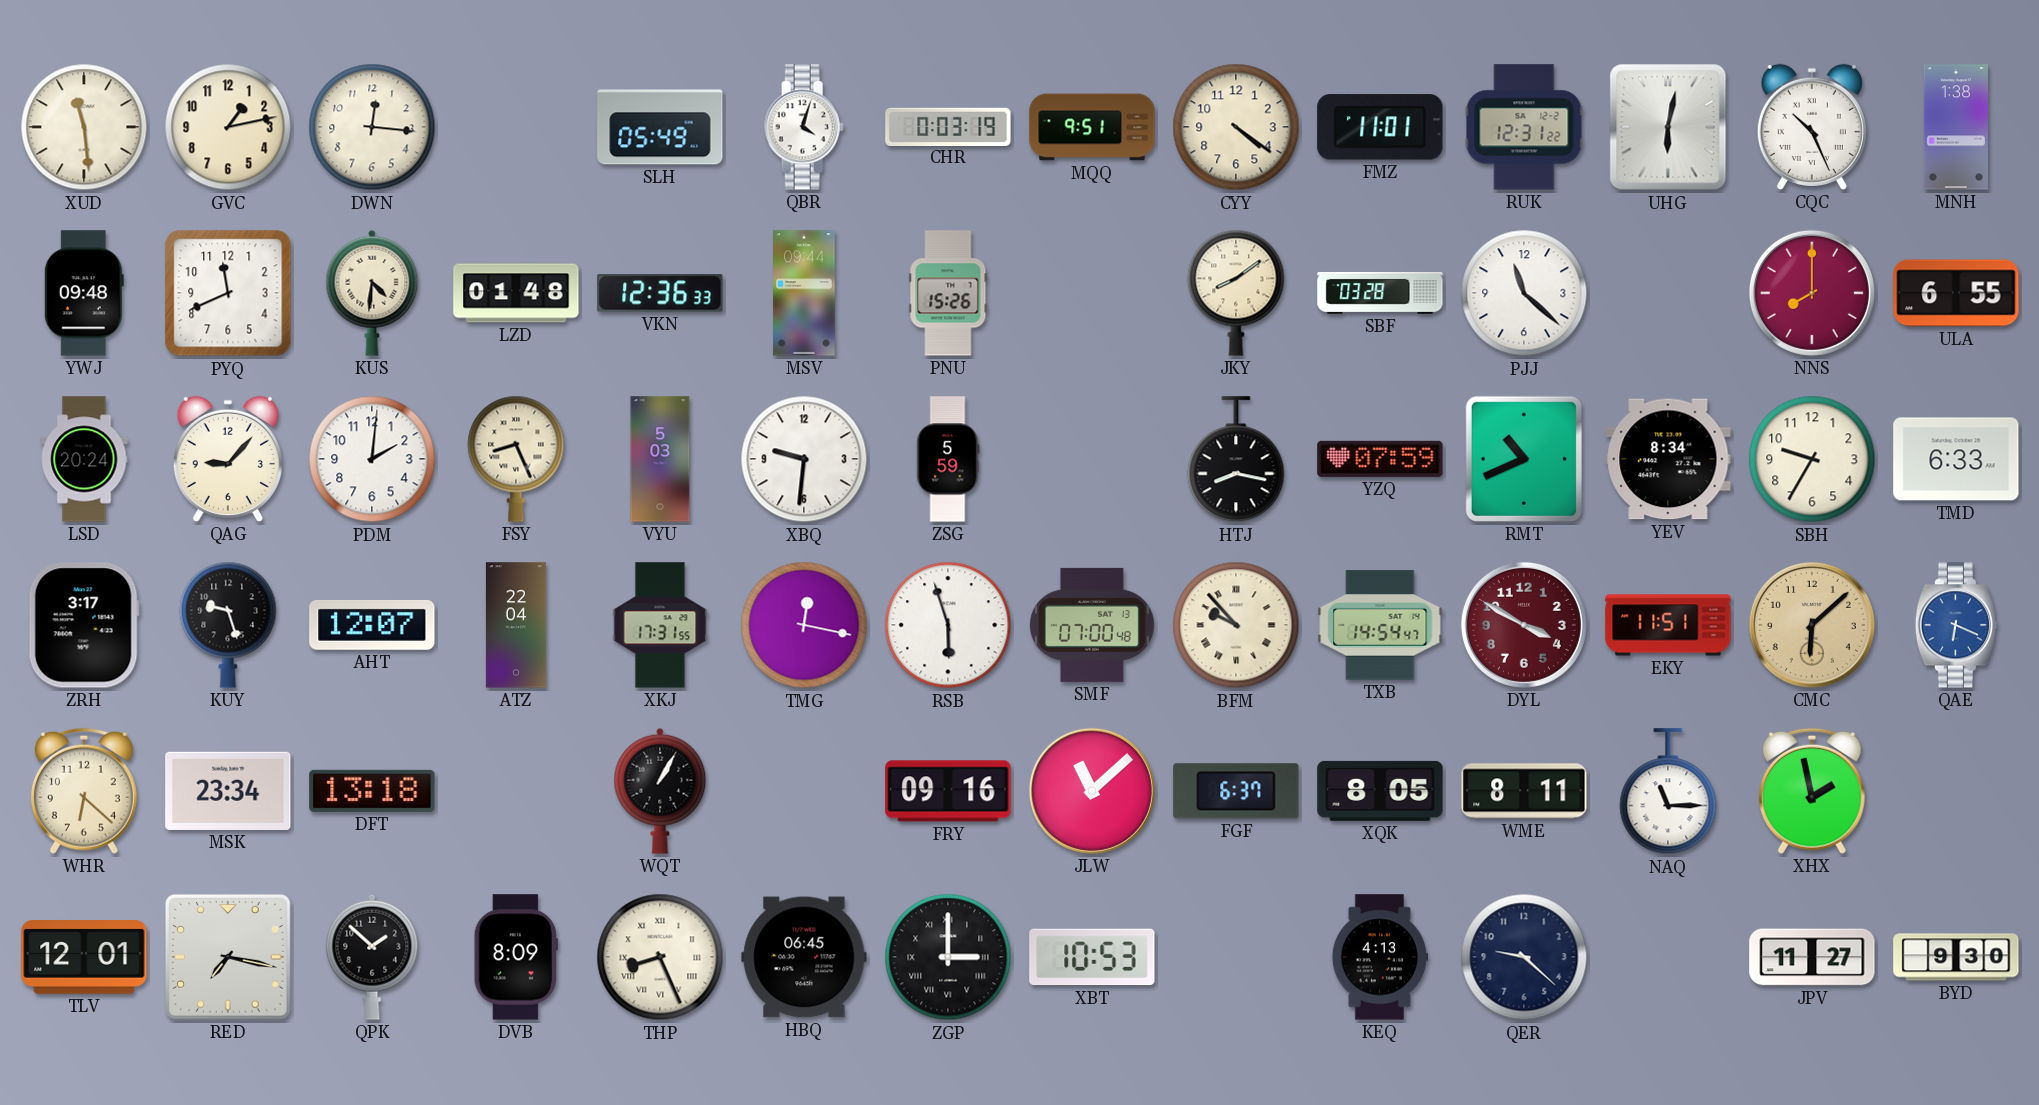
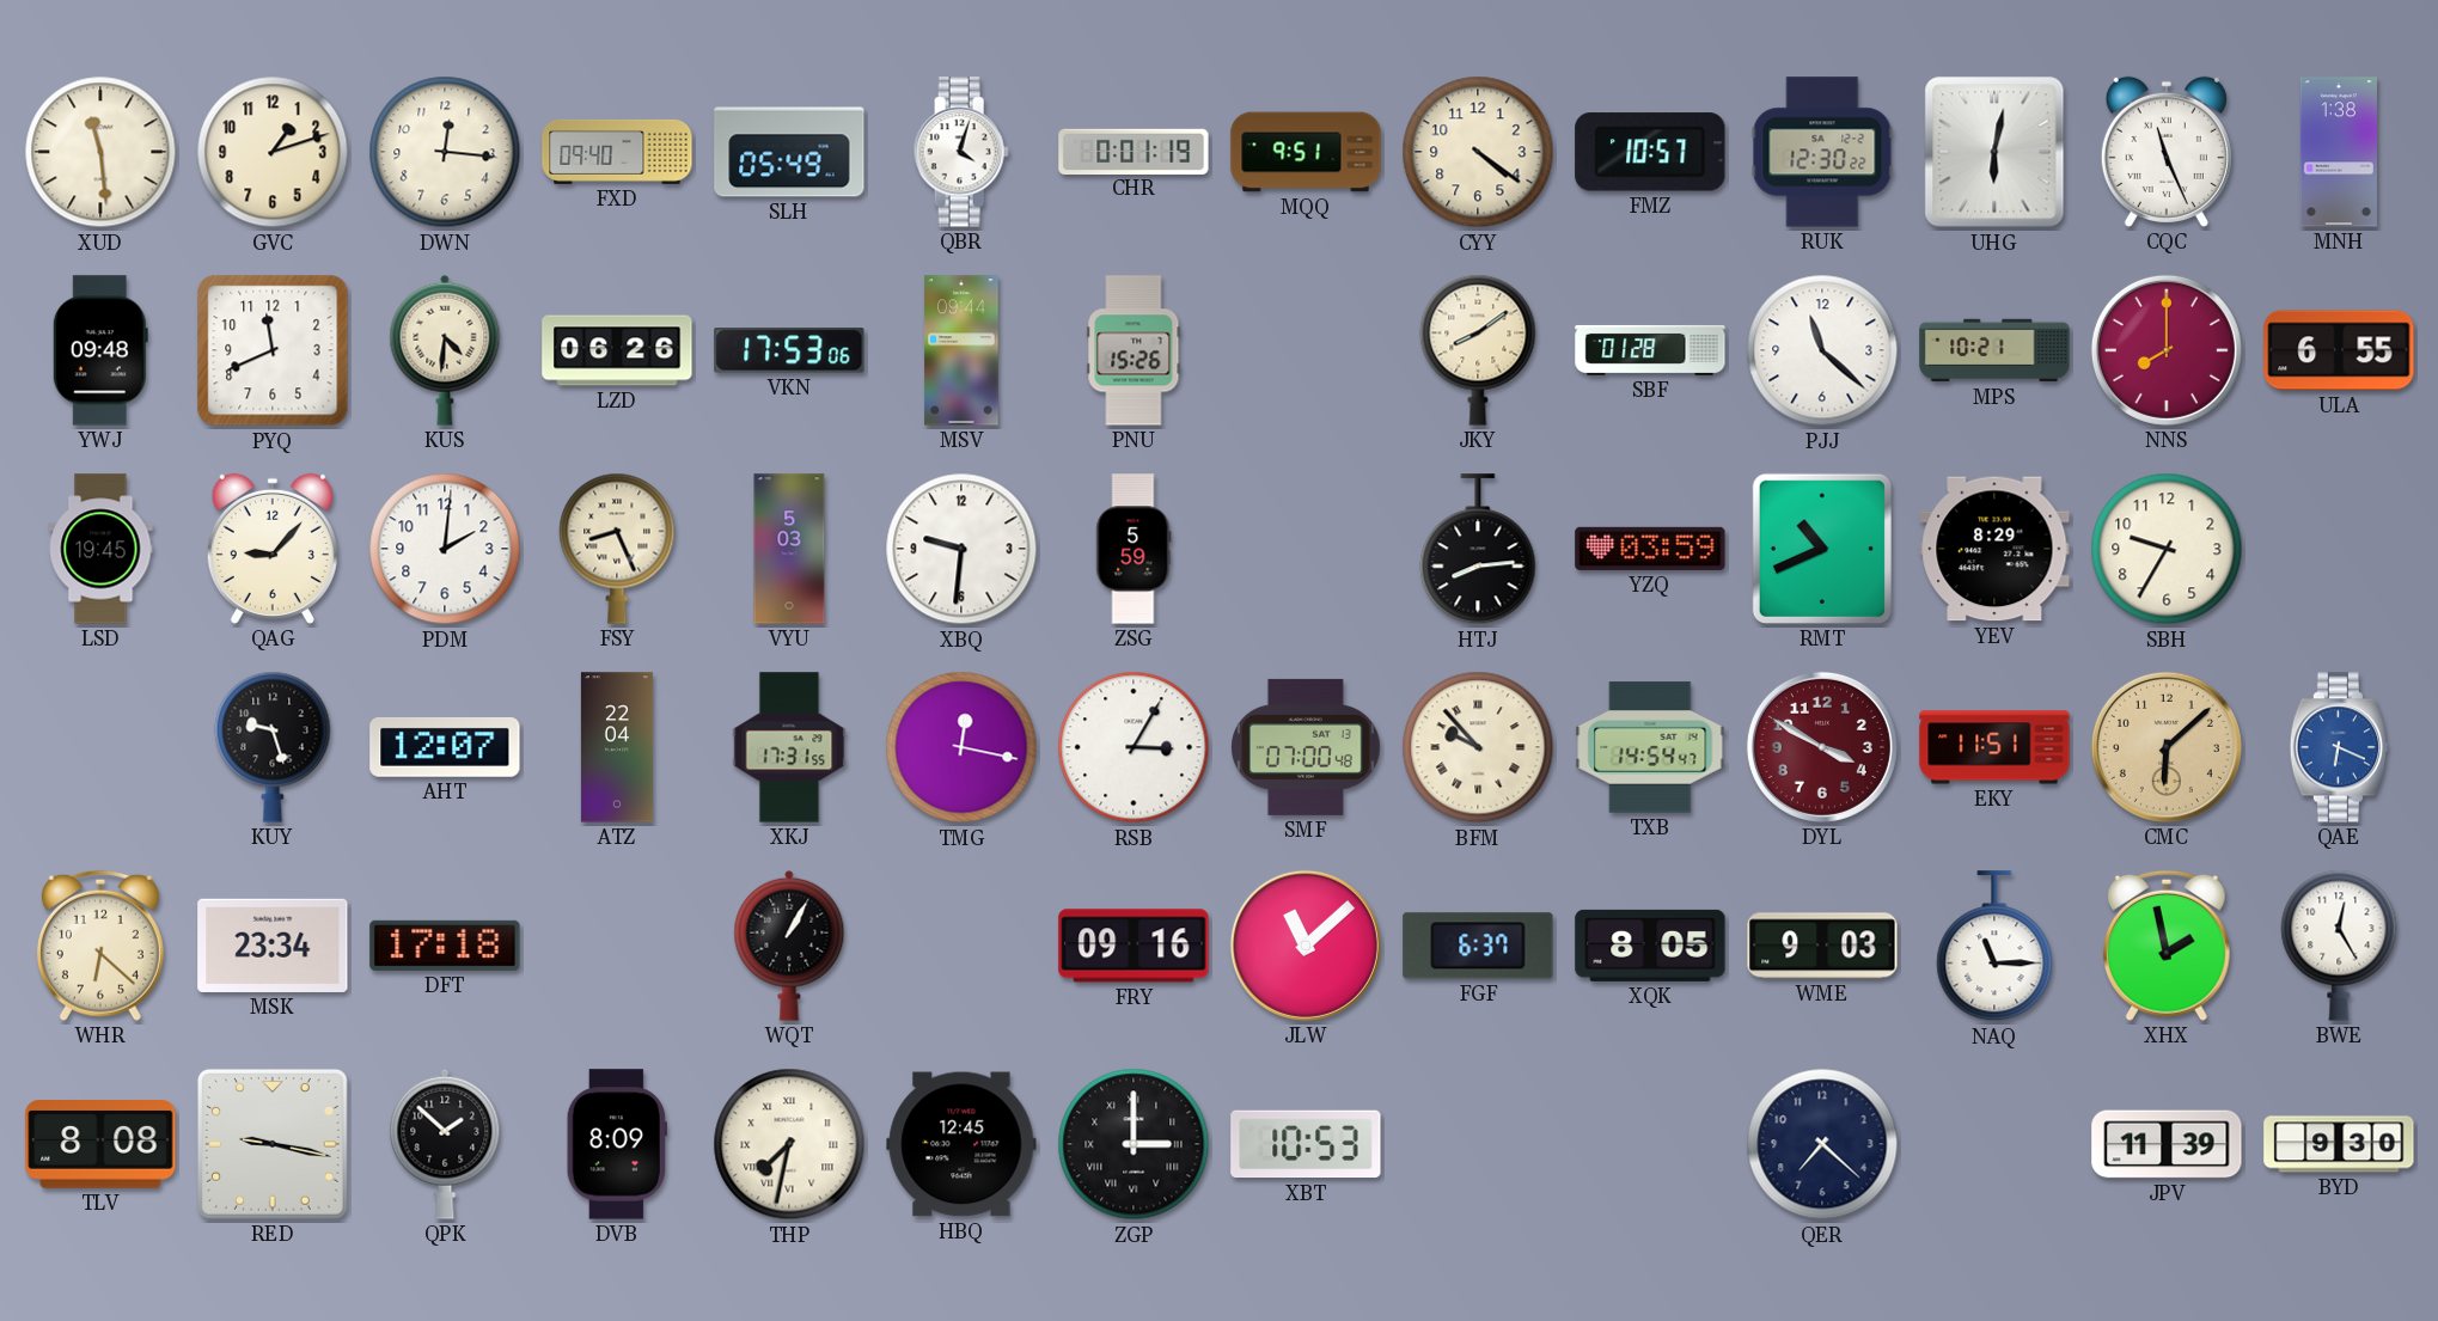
GVC: 1:13 -> 1:12 (273, 152)
FXD: none -> 09:40 (617, 152)
CHR: 0:03 -> 0:01 (1134, 151)
FMZ: 11:01 -> 10:57 (1650, 152)
RUK: 12:31 -> 12:30 (1822, 152)
CQC: 10:26 -> 11:26 (2167, 152)
LZD: 01:48 -> 06:26 (617, 350)
VKN: 12:36 -> 17:53 (789, 350)
SBF: 03:28 -> 01:28 (1650, 350)
MPS: none -> 10:21 (1994, 350)
LSD: 20:24 -> 19:45 (100, 549)
HTJ: 8:17 -> 8:14 (1478, 550)
YZQ: 07:59 -> 03:59 (1650, 549)
YEV: 8:34 -> 8:29 (1994, 549)
TMD: 6:33 -> none (1956, 459)
ZRH: 3:17 -> none (84, 625)
RSB: 5:57 -> 3:05 (1134, 747)
DFT: 13:18 -> 17:18 (445, 946)
WME: 8:11 -> 9:03 (1822, 946)
BWE: none -> 12:25 (2339, 946)
TLV: 12:01 -> 8:08 (100, 1144)
RED: 7:17 -> 9:17 (273, 1144)
THP: 8:26 -> 7:32 (789, 1144)
HBQ: 06:45 -> 12:45 (961, 1144)
KEQ: 4:13 -> none (1380, 957)
QER: 9:22 -> 7:22 (1822, 1144)
JPV: 11:27 -> 11:39 (2167, 1144)
